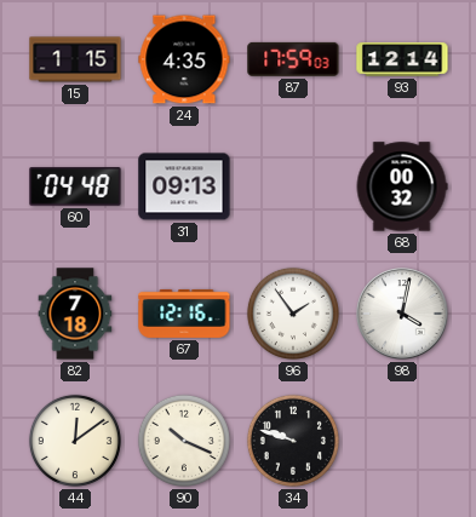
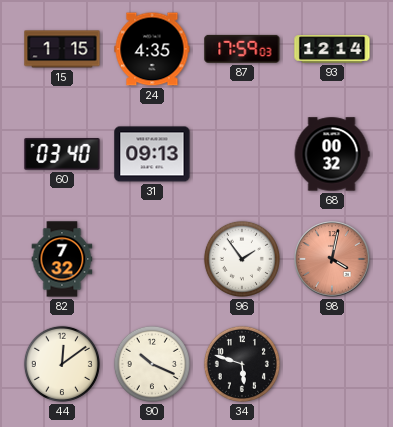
60: 04:48 -> 03:40 (62, 154)
82: 7:18 -> 7:32 (62, 259)
67: 12:16 -> none (184, 314)
98 dial: white -> salmon (332, 259)
34: 9:48 -> 5:48 (242, 364)
